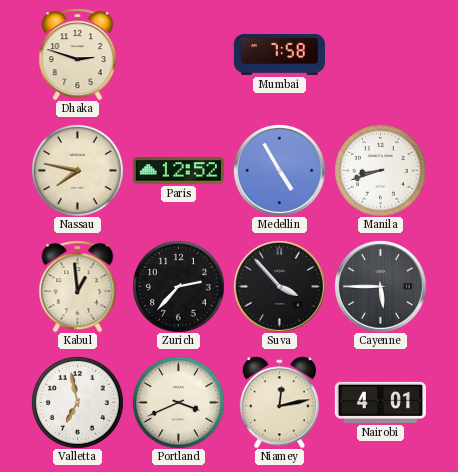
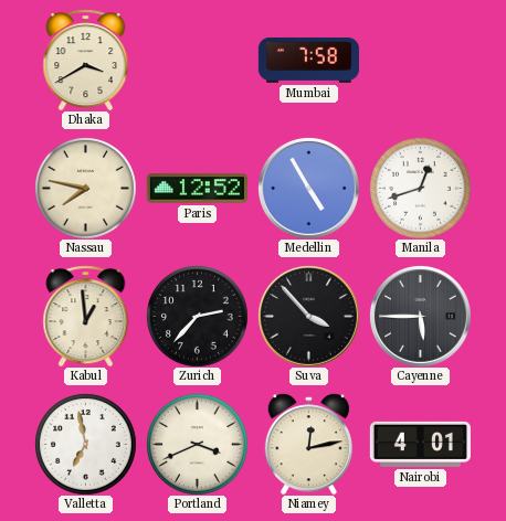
Dhaka: 2:48 -> 3:40 (86, 60)
Manila: 8:42 -> 12:42 (421, 189)
